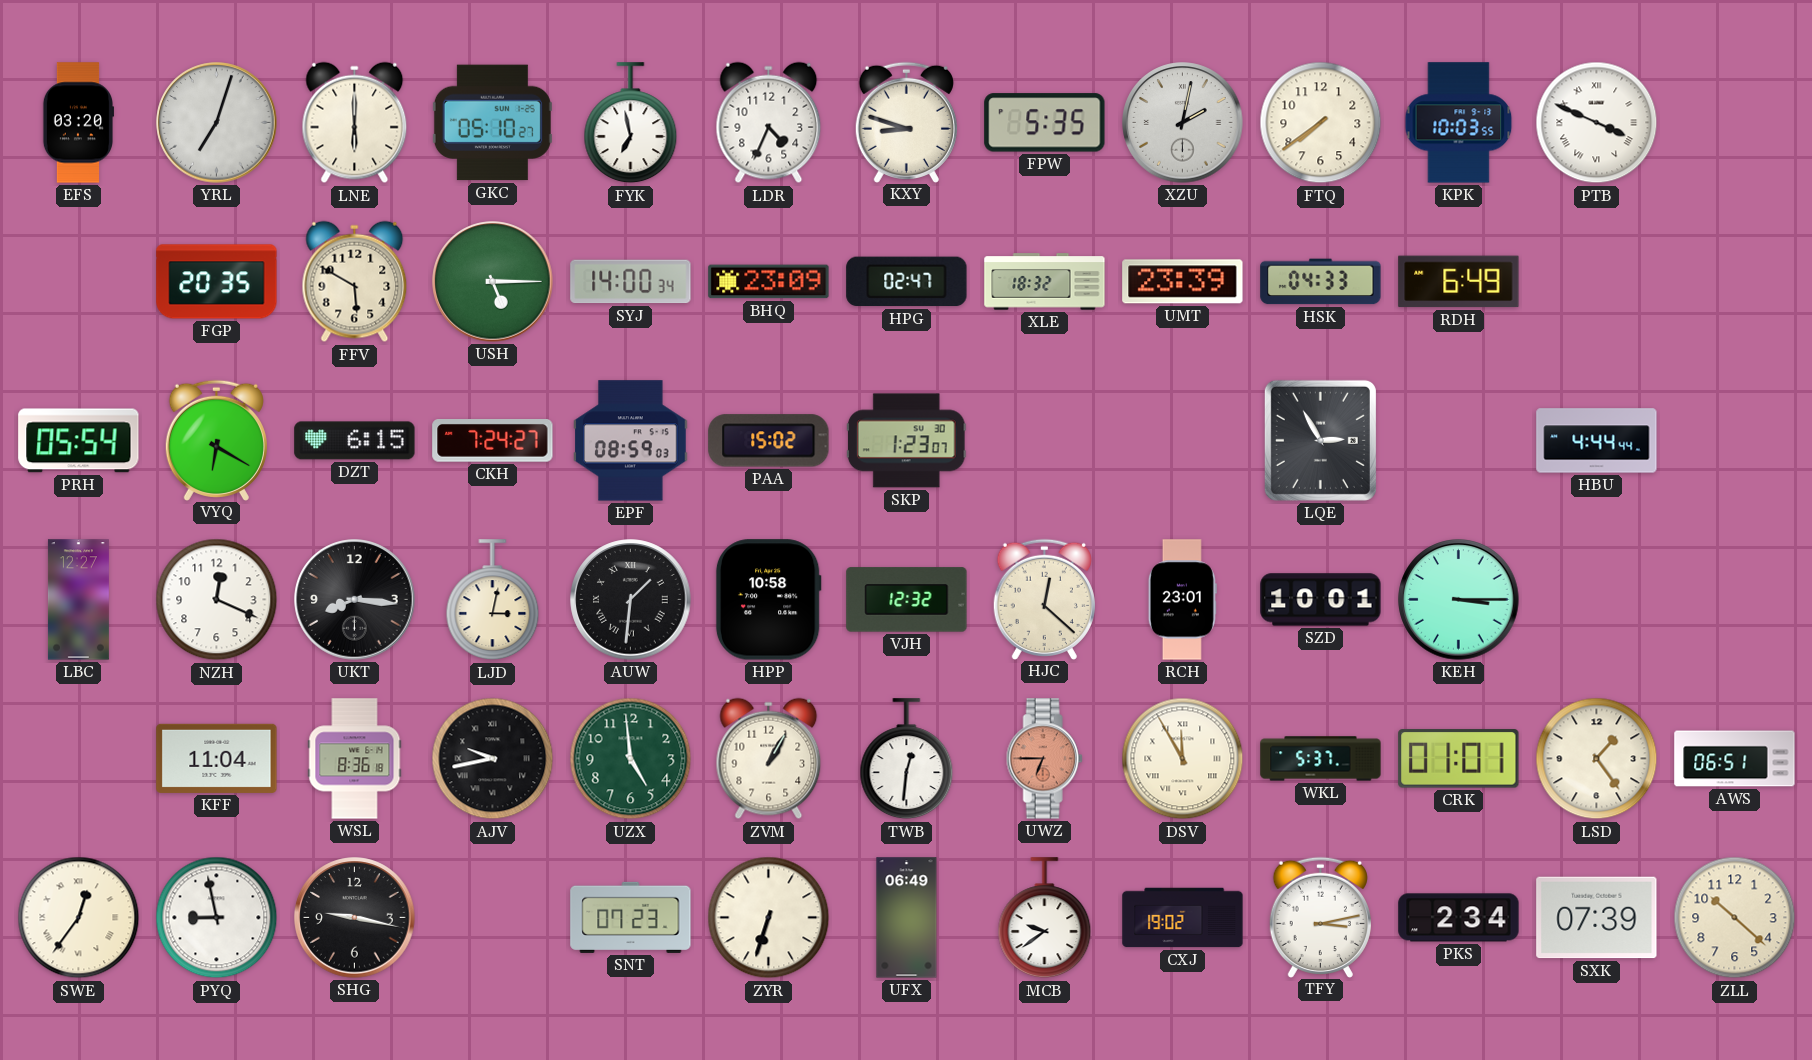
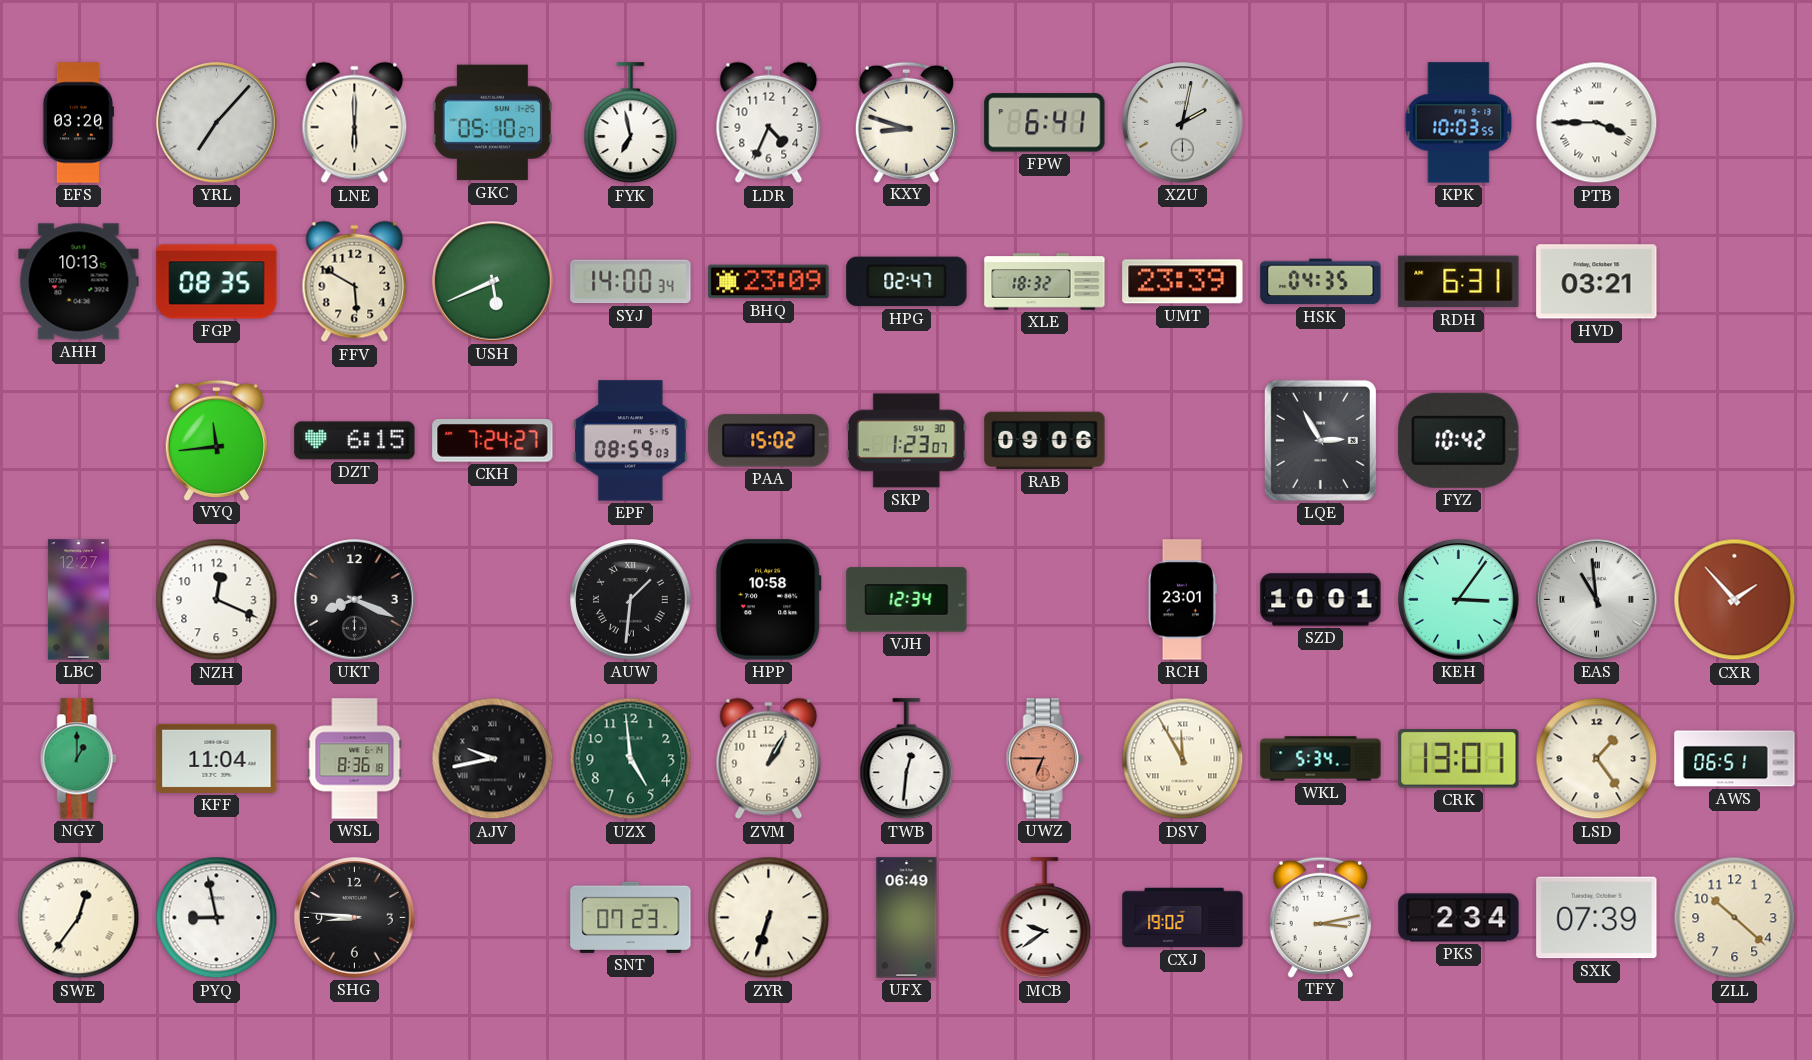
YRL: 7:03 -> 7:07 (217, 123)
FPW: 5:35 -> 6:41 (1045, 123)
FTQ: 7:39 -> none (1321, 123)
PTB: 3:49 -> 3:45 (1597, 123)
AHH: none -> 10:13 (79, 282)
FGP: 20:35 -> 08:35 (217, 282)
USH: 5:15 -> 5:41 (493, 282)
HSK: 04:33 -> 04:35 (1321, 282)
RDH: 6:49 -> 6:31 (1459, 282)
HVD: none -> 03:21 (1597, 282)
PRH: 05:54 -> none (79, 441)
VYQ: 6:20 -> 11:44 (216, 440)
RAB: none -> 09:06 (1045, 441)
FYZ: none -> 10:42 (1459, 440)
HBU: 4:44 -> none (1597, 441)
UKT: 8:16 -> 8:19 (355, 600)
LJD: 3:02 -> none (493, 600)
VJH: 12:32 -> 12:34 (907, 600)
HJC: 12:22 -> none (1044, 599)
KEH: 3:15 -> 3:06 (1459, 600)
EAS: none -> 10:59 (1597, 600)
CXR: none -> 1:53 (1735, 600)
NGY: none -> 1:00 (78, 759)
WKL: 5:37 -> 5:34 (1321, 759)
CRK: 01:01 -> 13:01 (1459, 759)
SHG: 9:17 -> 8:46 (355, 918)
